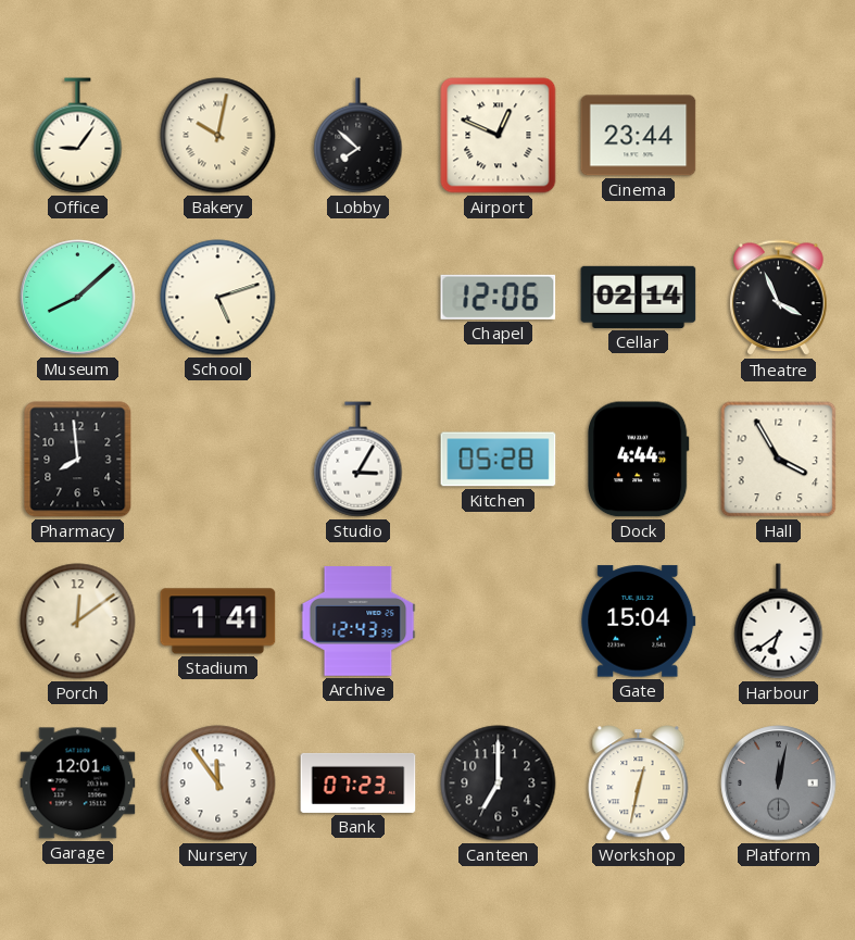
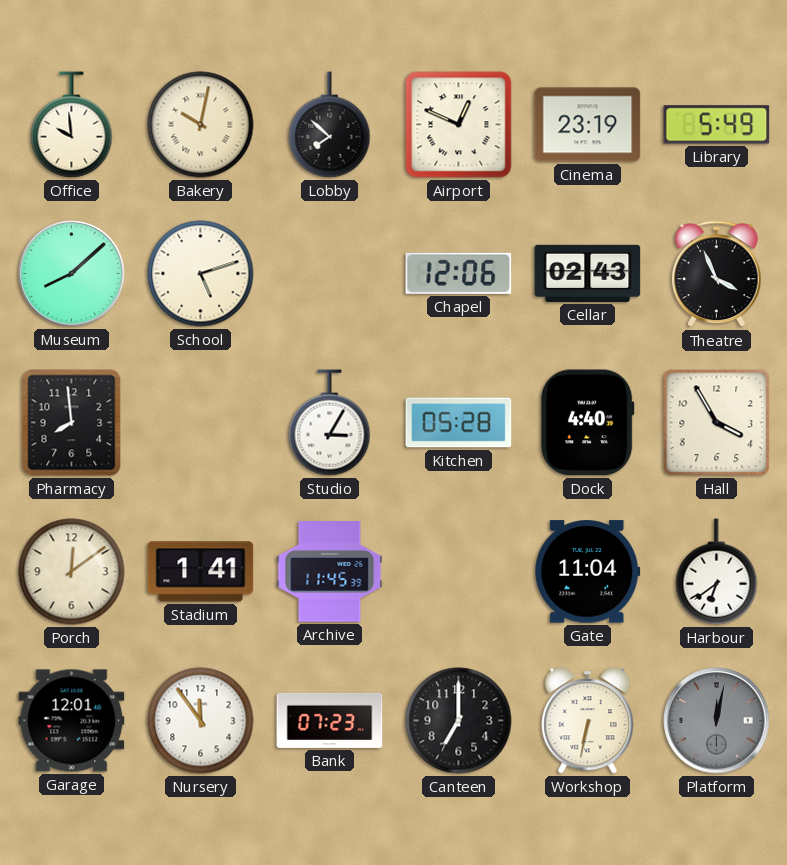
Office: 9:06 -> 9:59 (72, 125)
Cinema: 23:44 -> 23:19 (588, 125)
Library: none -> 5:49 (717, 125)
Cellar: 02:14 -> 02:43 (588, 273)
Dock: 4:44 -> 4:40 (587, 423)
Archive: 12:43 -> 11:45 (330, 572)
Gate: 15:04 -> 11:04 (588, 572)
Workshop: 12:32 -> 6:32 (588, 721)
